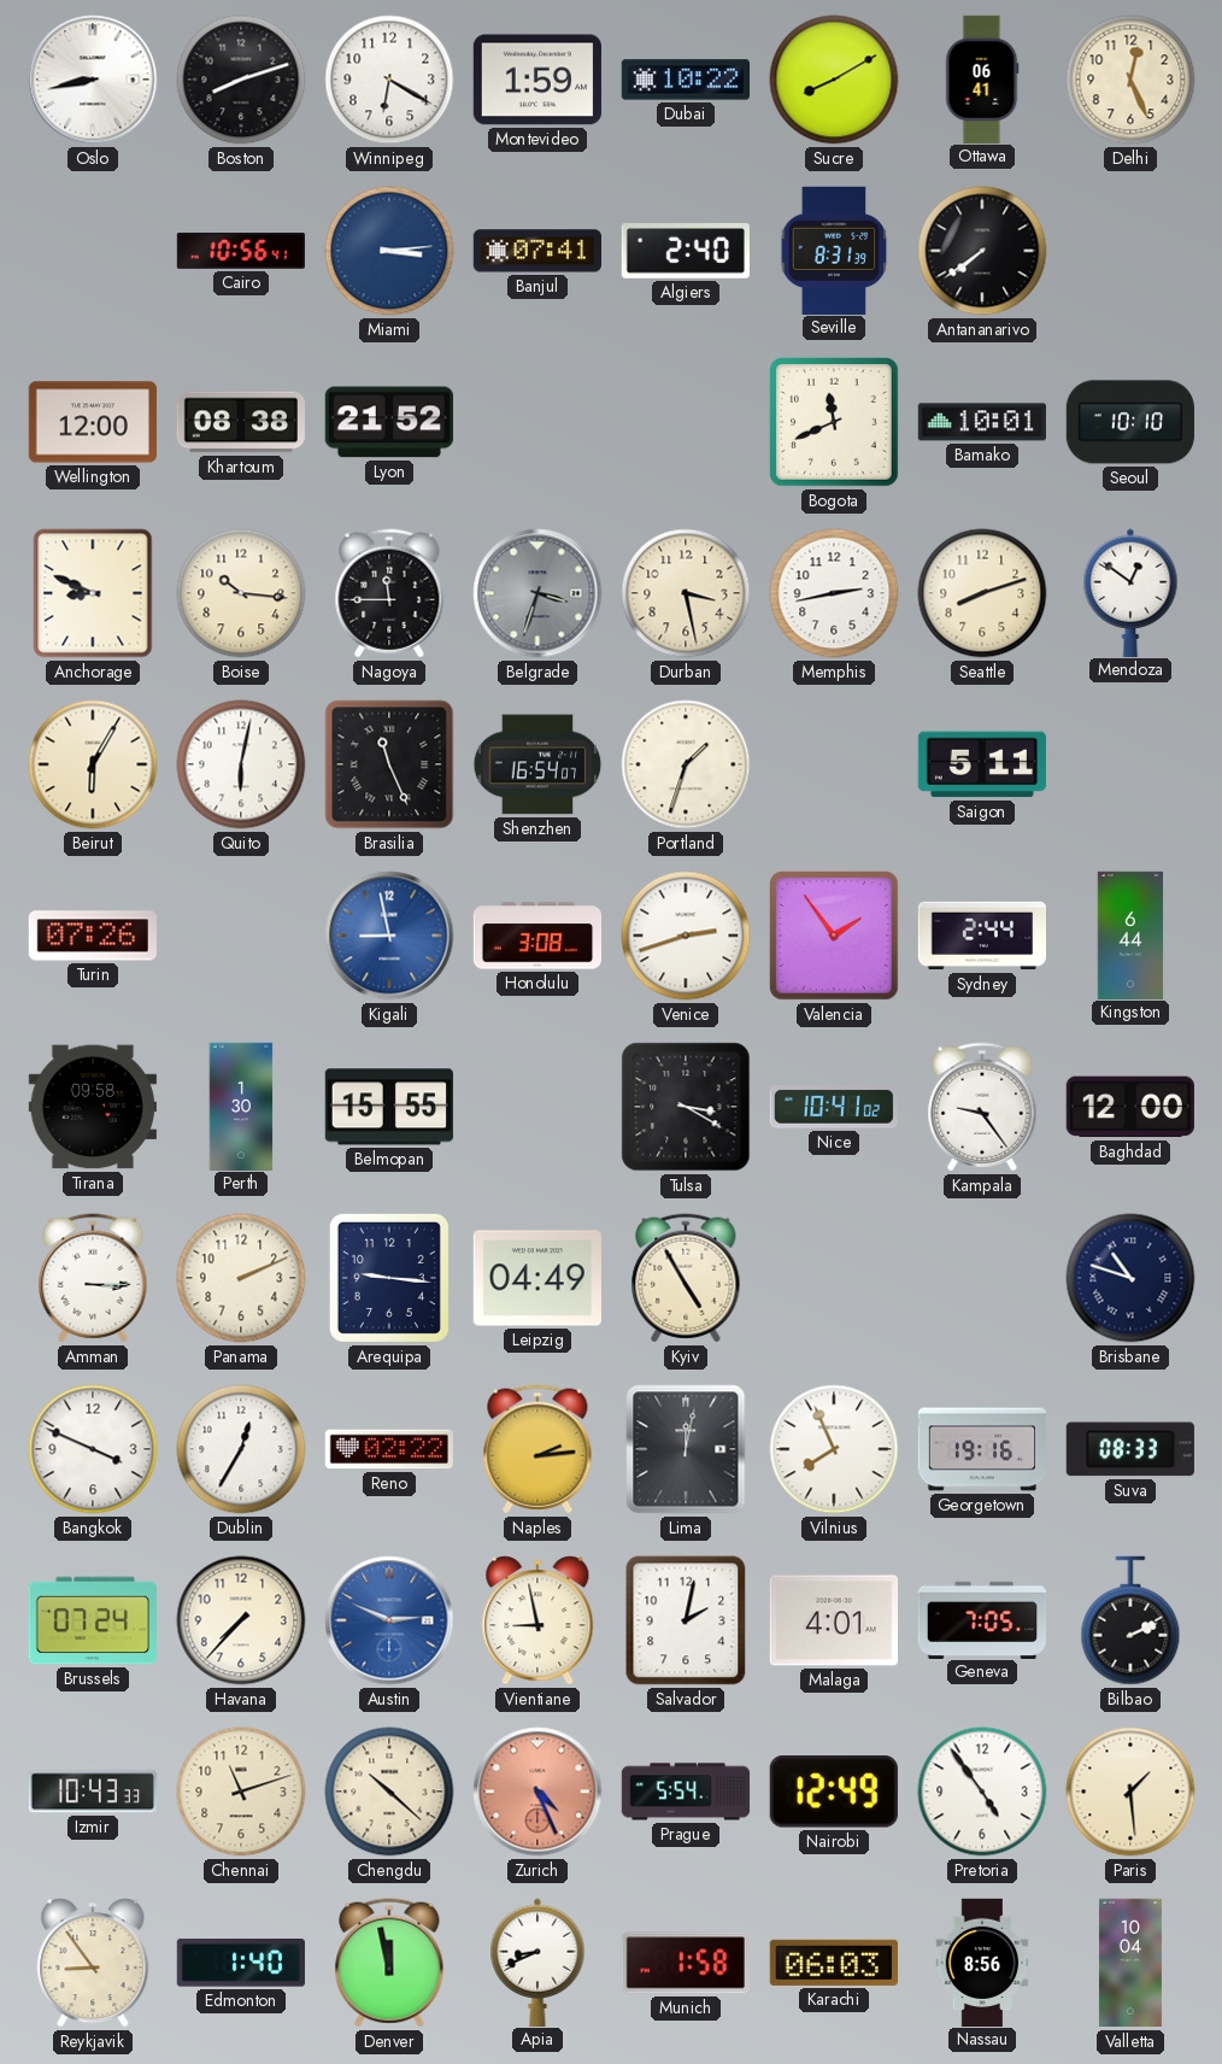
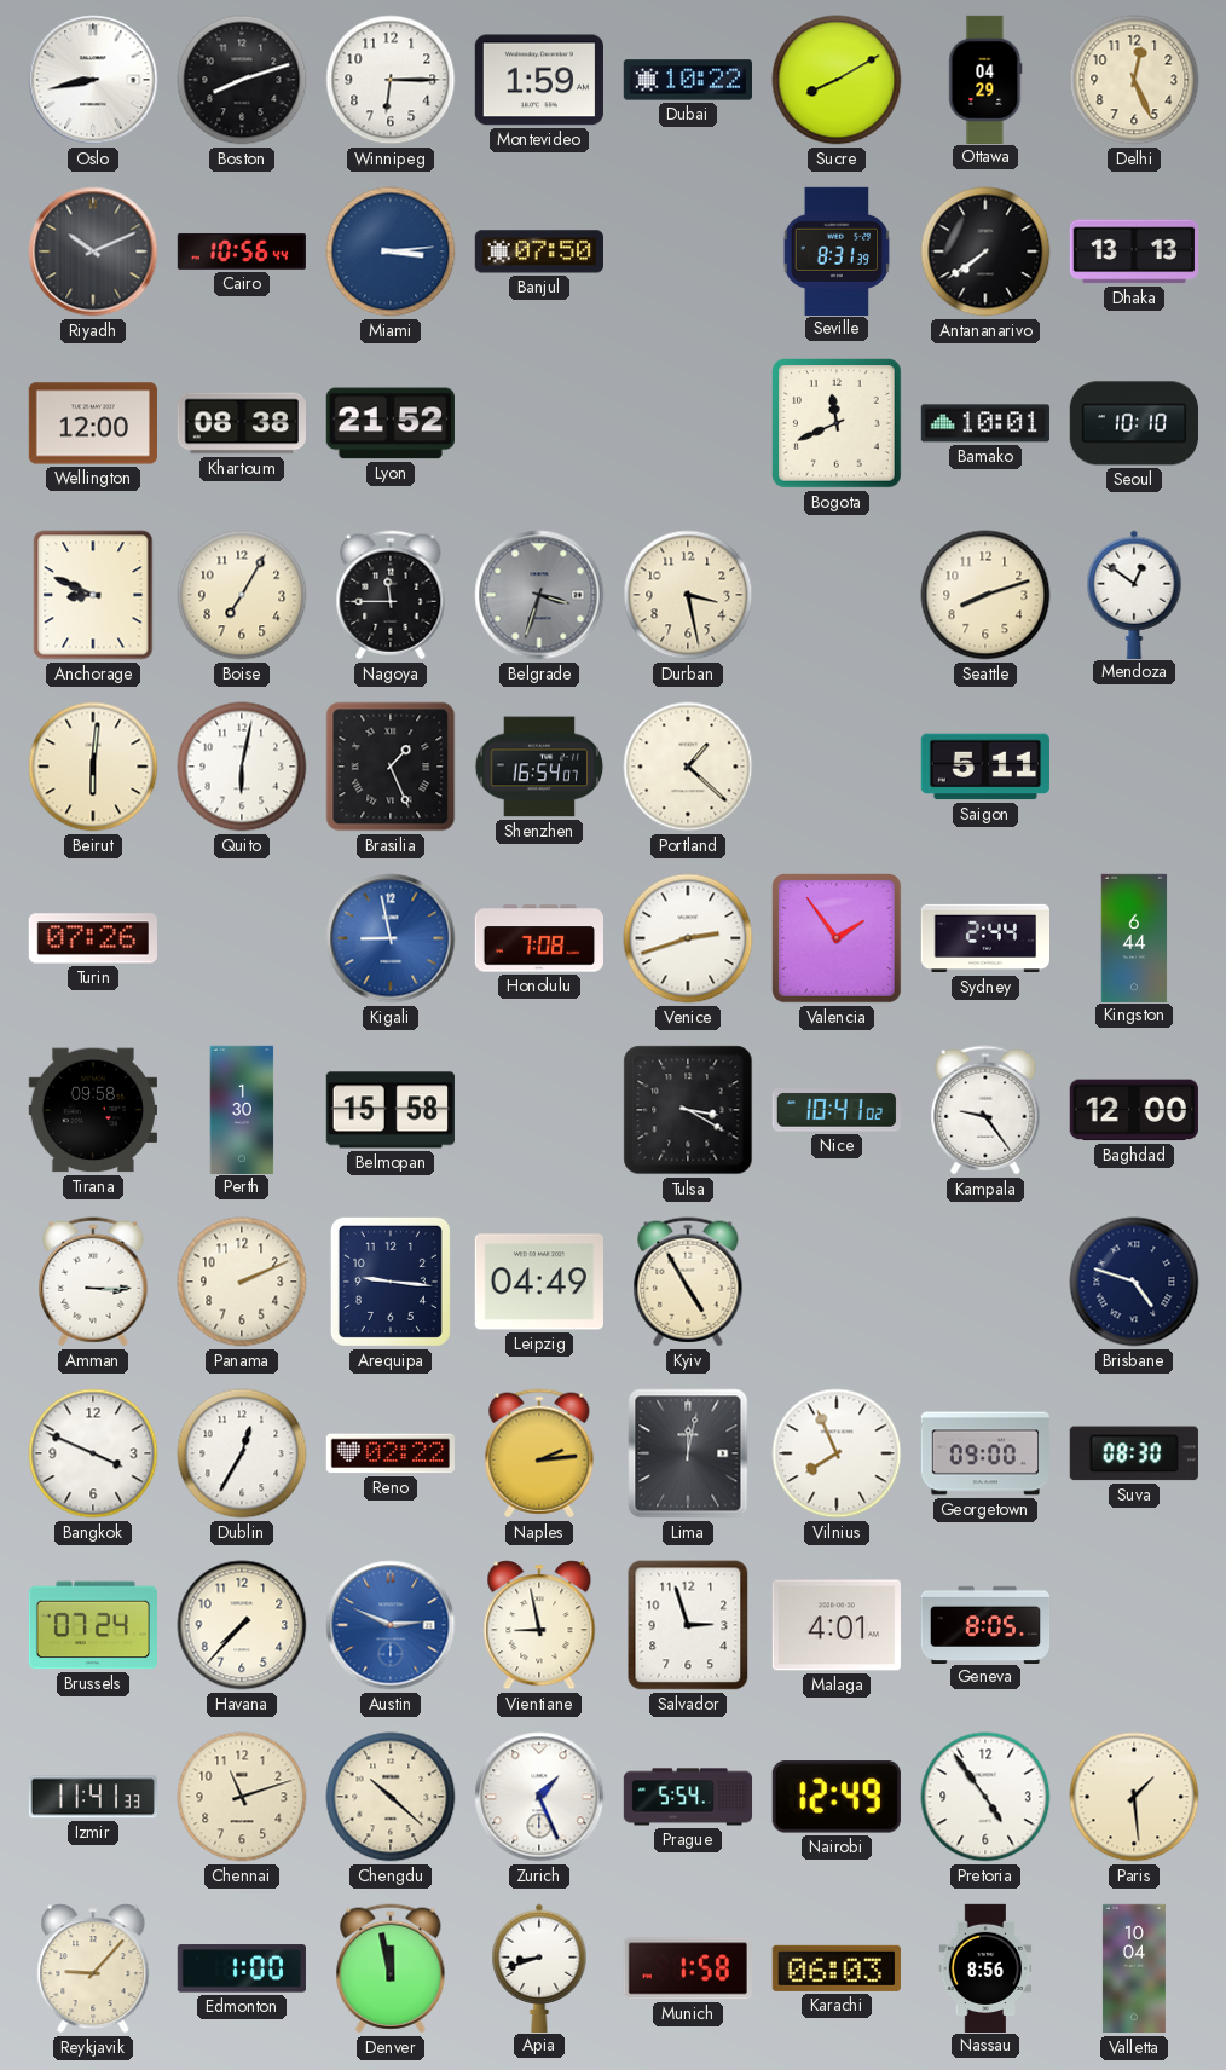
Winnipeg: 6:20 -> 6:15 (391, 80)
Ottawa: 06:41 -> 04:29 (985, 79)
Riyadh: none -> 10:11 (93, 251)
Cairo: 10:56:41 -> 10:56:44 (241, 251)
Banjul: 07:41 -> 07:50 (539, 251)
Algiers: 2:40 -> none (686, 252)
Dhaka: none -> 13:13 (1134, 251)
Boise: 10:16 -> 7:05 (242, 595)
Memphis: 2:43 -> none (834, 593)
Beirut: 6:05 -> 6:01 (93, 767)
Brasilia: 11:26 -> 1:26 (391, 767)
Portland: 1:33 -> 1:22 (688, 767)
Honolulu: 3:08 -> 7:08 (538, 938)
Belmopan: 15:55 -> 15:58 (389, 1110)
Brisbane: 10:48 -> 4:48 (1134, 1282)
Georgetown: 19:16 -> 09:00 (984, 1453)
Suva: 08:33 -> 08:30 (1134, 1453)
Salvador: 2:02 -> 2:57 (688, 1625)
Geneva: 7:05 -> 8:05 (985, 1624)
Bilbao: 2:11 -> none (1130, 1620)
Izmir: 10:43 -> 11:41 (92, 1797)
Zurich: 4:26 -> 1:26 (539, 1797)
Zurich dial: salmon -> white (539, 1797)
Reykjavik: 8:54 -> 9:07 (93, 1968)
Edmonton: 1:40 -> 1:00 (242, 1968)
Apia: 8:41 -> 8:42 (539, 1967)
